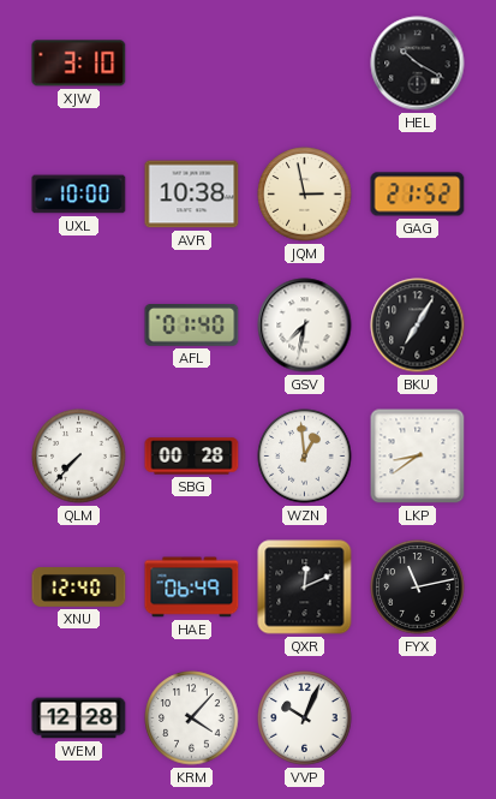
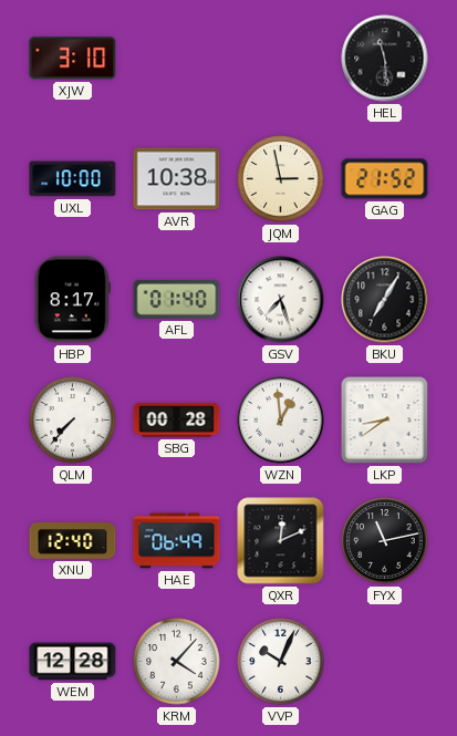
HEL: 10:20 -> 11:29 (385, 59)
HBP: none -> 8:17 (72, 300)
GSV: 7:32 -> 7:27 (281, 300)
